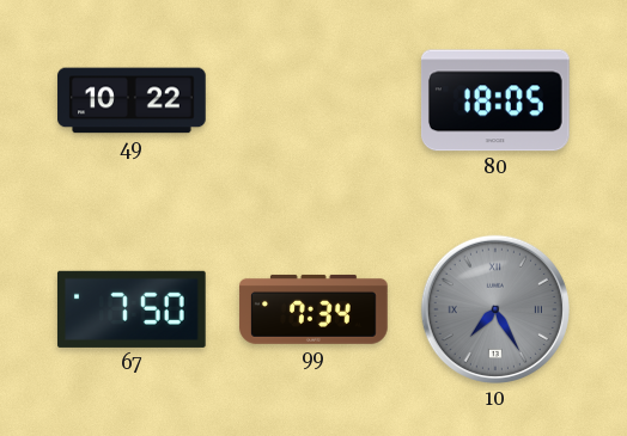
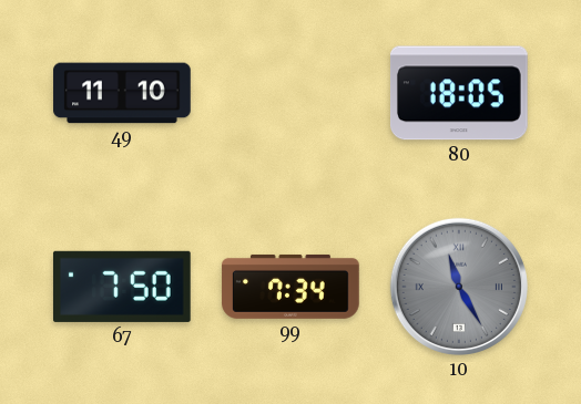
49: 10:22 -> 11:10 (122, 93)
10: 7:25 -> 11:25 (459, 287)
